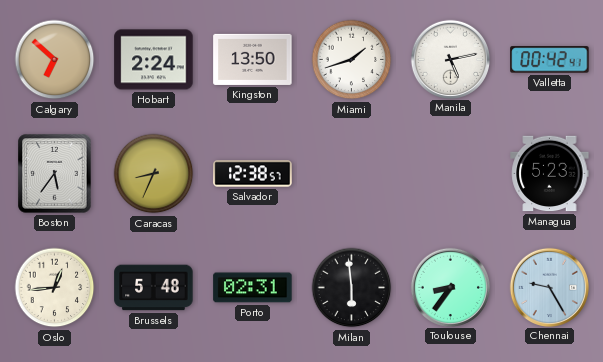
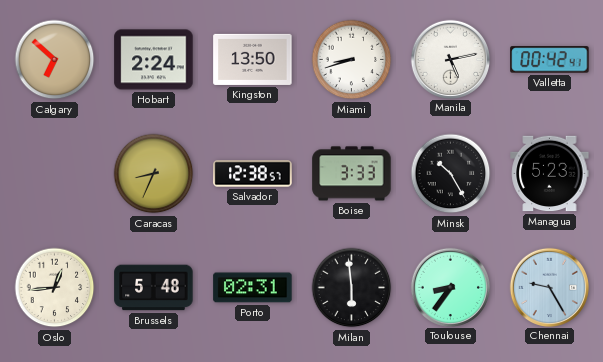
Miami: 1:42 -> 8:42 (352, 60)
Boston: 5:36 -> none (55, 174)
Boise: none -> 3:33 (352, 174)
Minsk: none -> 10:25 (451, 174)
